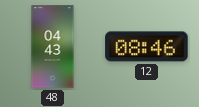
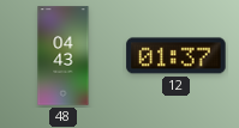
12: 08:46 -> 01:37 (177, 56)
